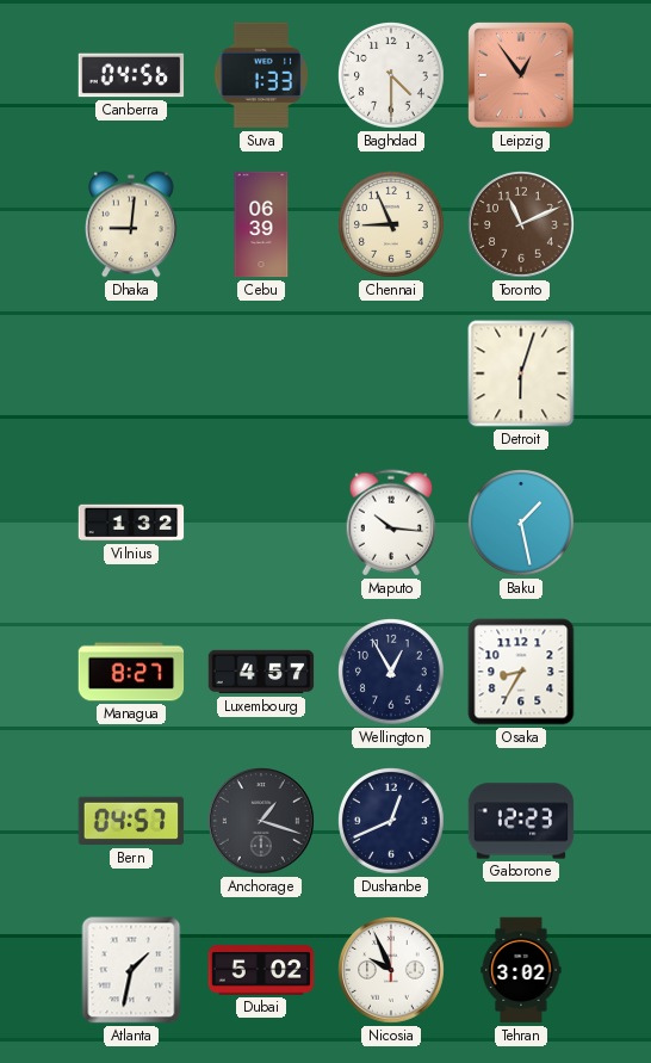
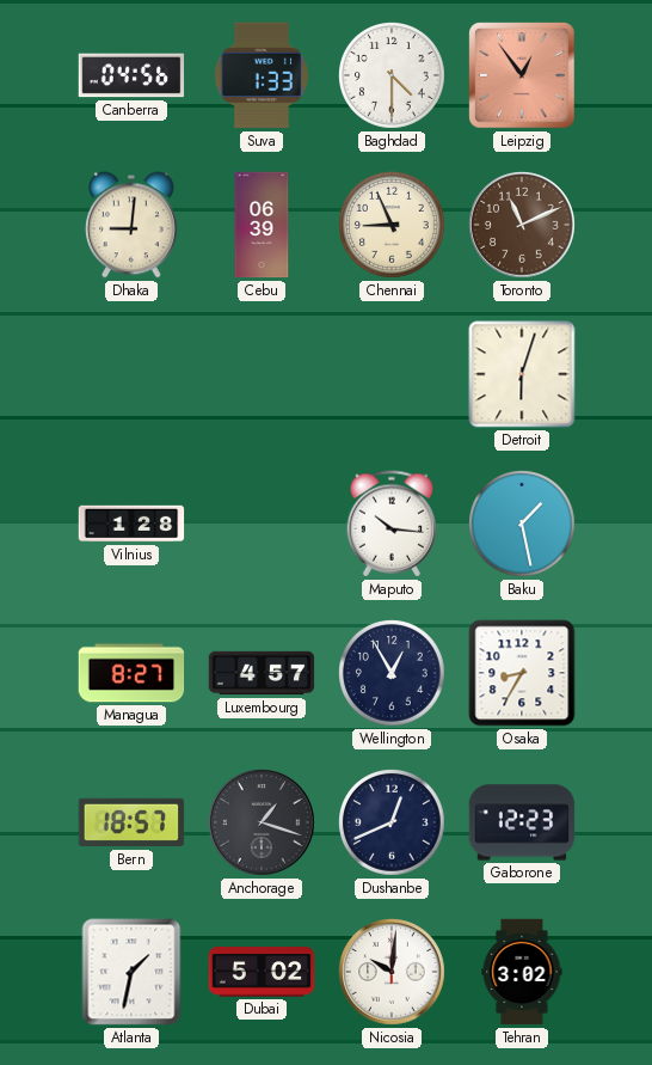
Vilnius: 1:32 -> 1:28 (131, 524)
Bern: 04:57 -> 18:57 (131, 822)
Nicosia: 9:56 -> 10:01 (393, 973)
